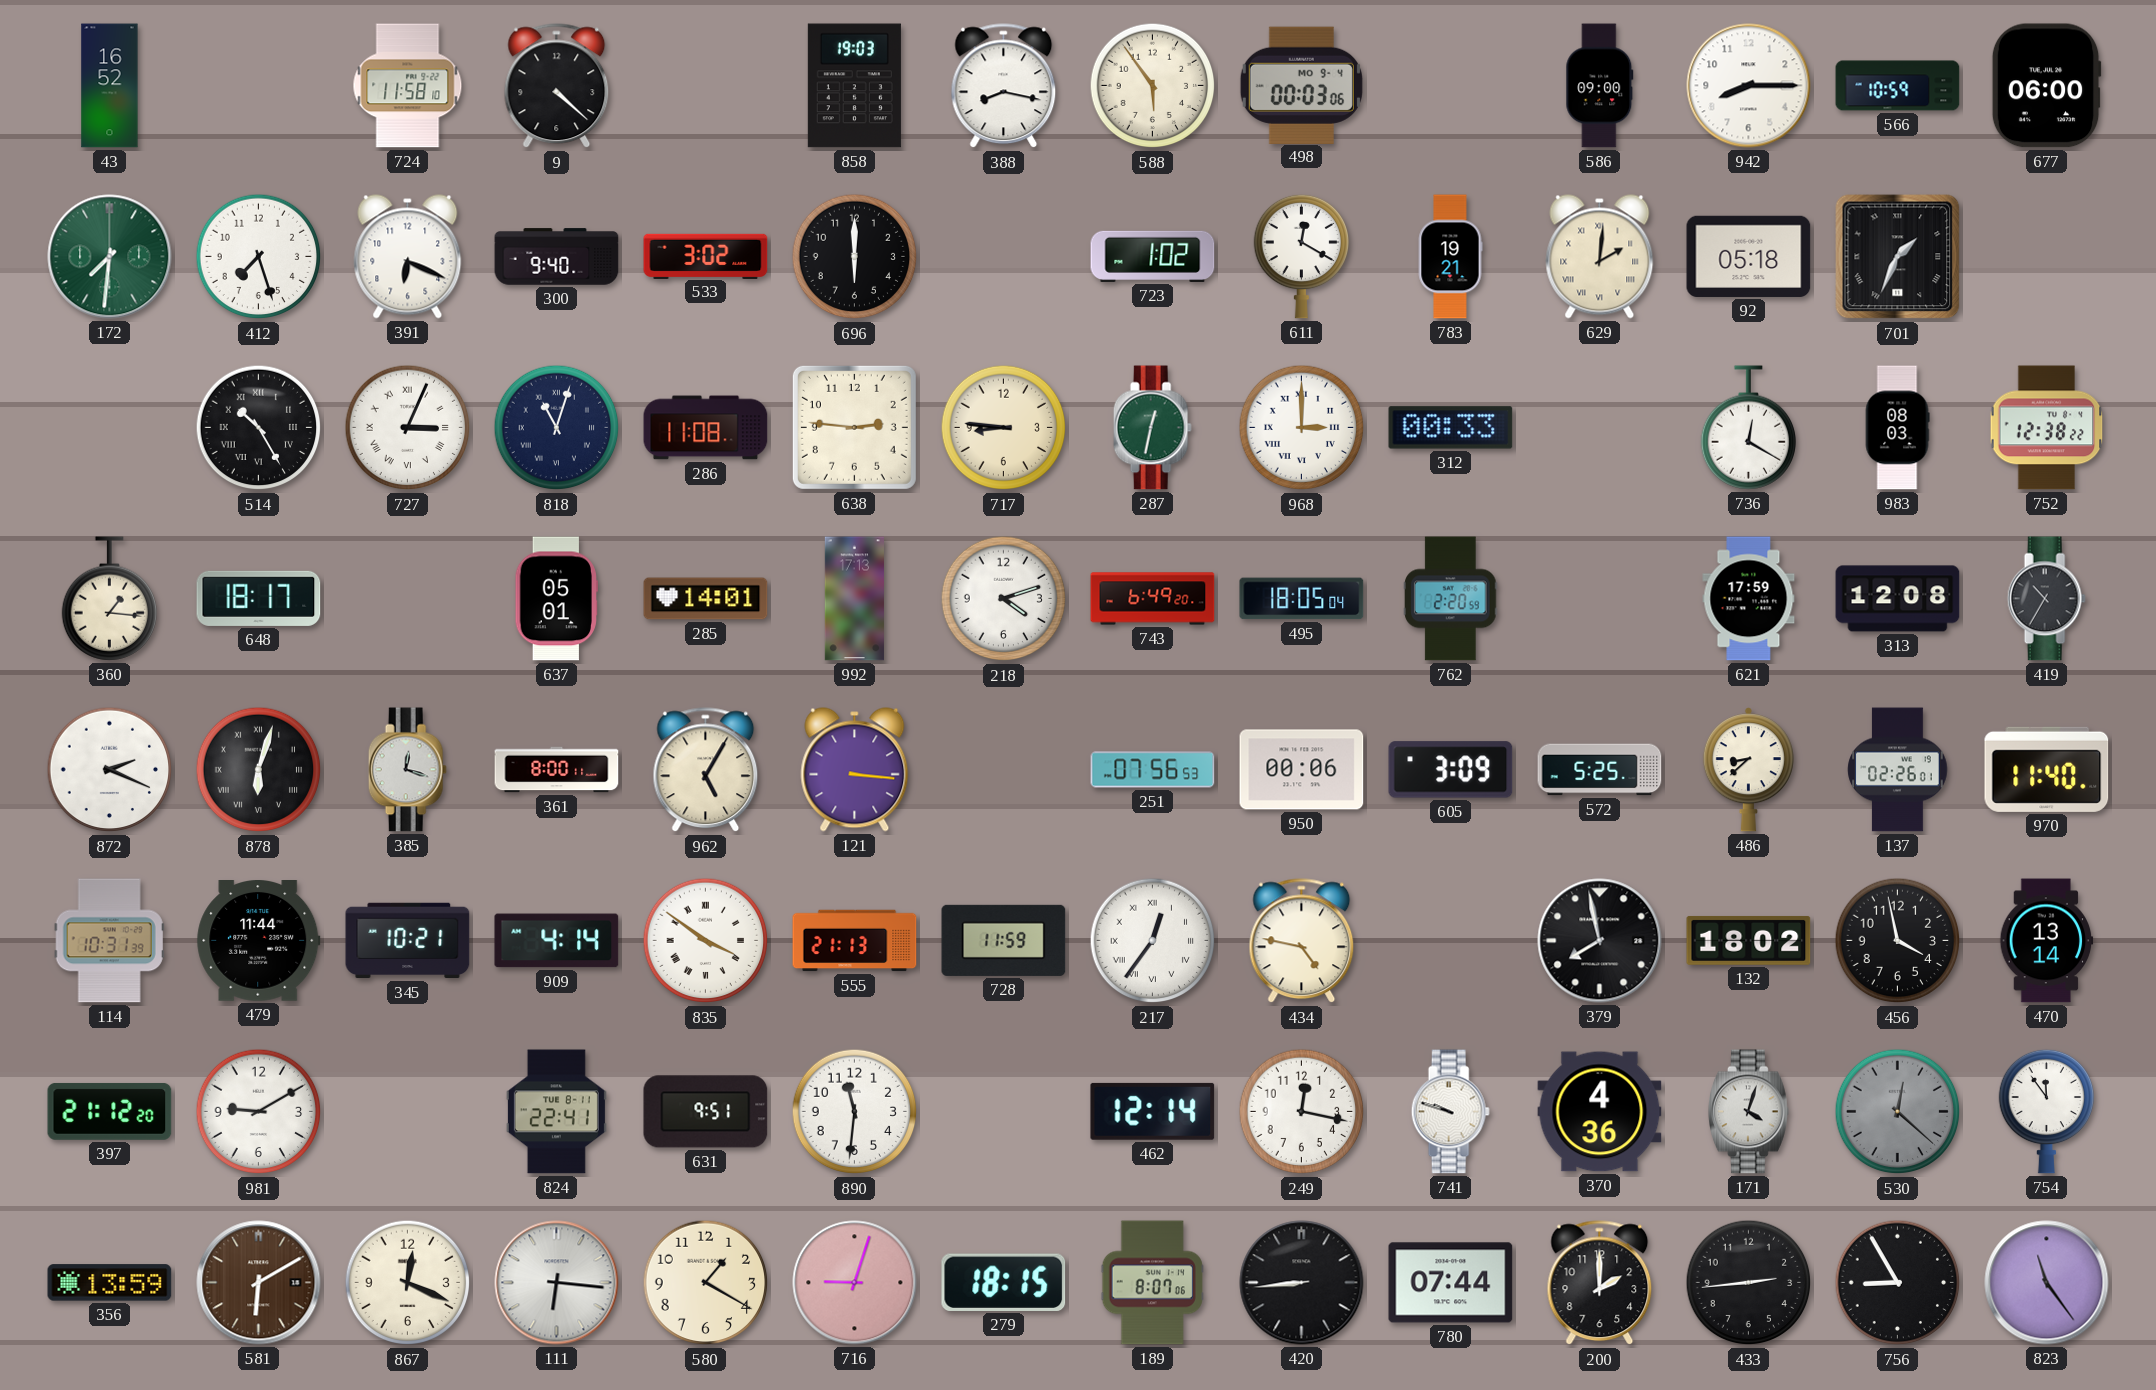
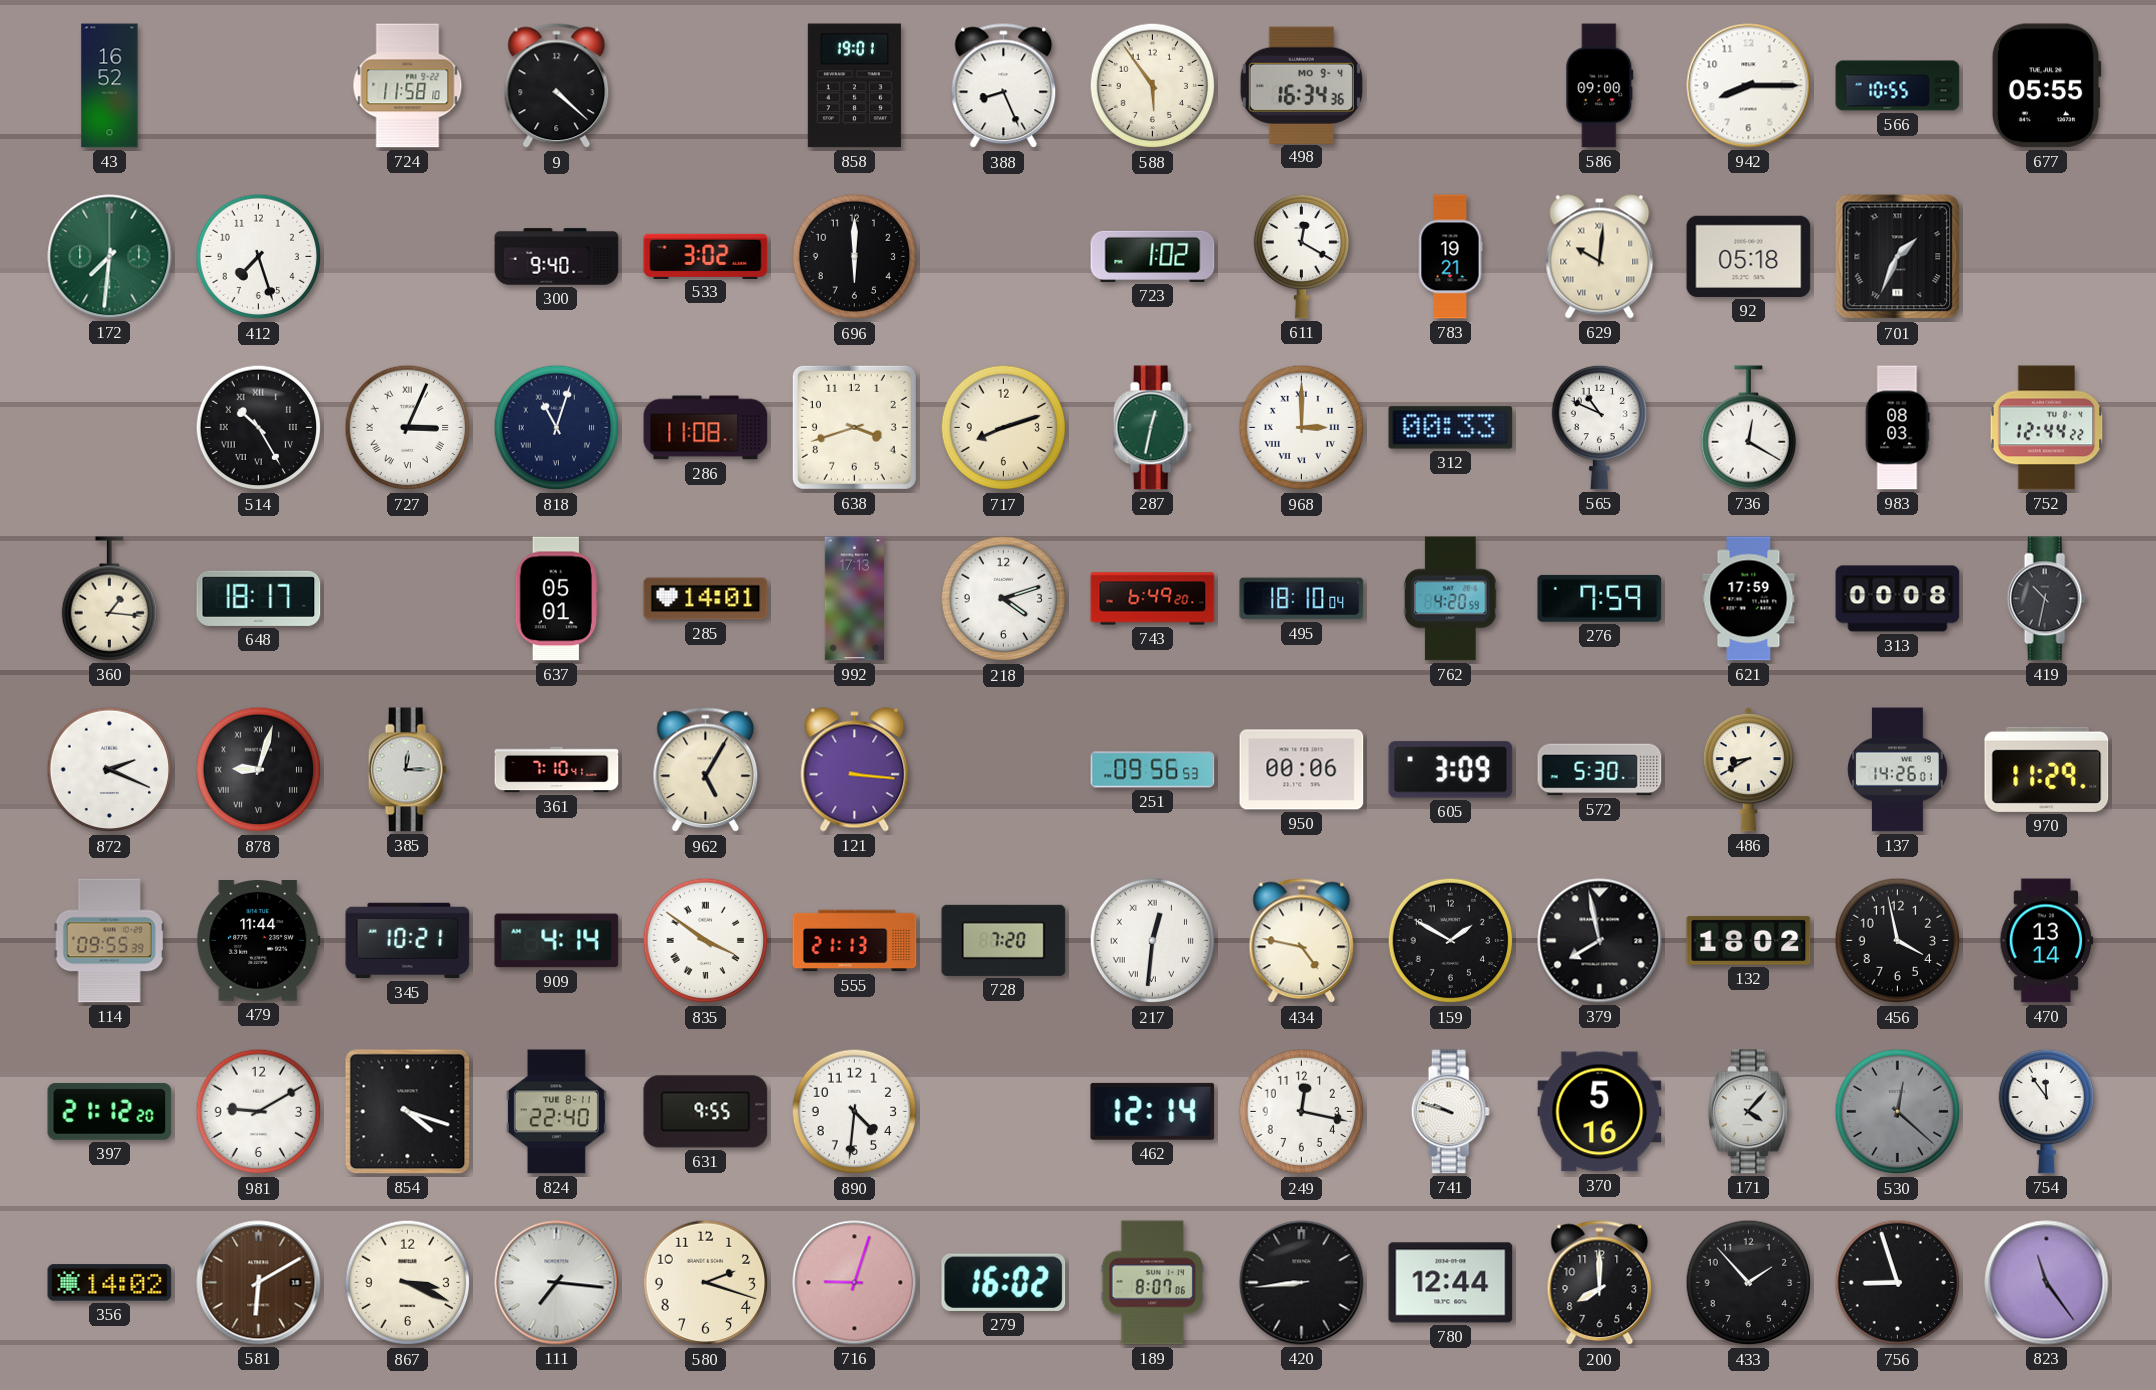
858: 19:03 -> 19:01 (854, 86)
388: 8:17 -> 8:26 (1004, 86)
498: 00:03 -> 16:34 (1301, 85)
566: 10:59 -> 10:55 (1898, 86)
677: 06:00 -> 05:55 (2046, 86)
391: 6:19 -> none (408, 257)
629: 2:01 -> 10:01 (1600, 257)
638: 2:46 -> 3:42 (854, 427)
717: 8:46 -> 8:12 (1004, 428)
565: none -> 10:49 (1599, 427)
752: 12:38 -> 12:44 (2047, 428)
495: 18:05 -> 18:10 (1302, 599)
762: 2:20 -> 4:20 (1450, 599)
276: none -> 7:59 (1600, 598)
313: 12:08 -> 00:08 (1898, 599)
419: 10:35 -> 10:32 (2046, 599)
878: 6:03 -> 9:03 (259, 770)
385: 12:18 -> 12:15 (407, 770)
361: 8:00 -> 7:10 (557, 770)
251: 07:56 -> 09:56 (1153, 770)
572: 5:25 -> 5:30 (1600, 770)
486: 8:38 -> 8:40 (1748, 770)
137: 02:26 -> 14:26 (1898, 770)
970: 11:40 -> 11:29 (2047, 769)
114: 10:31 -> 09:55 (109, 941)
728: 11:59 -> 7:20 (1004, 940)
217: 12:36 -> 12:31 (1153, 941)
159: none -> 1:50 (1451, 941)
854: none -> 4:18 (408, 1112)
824: 22:41 -> 22:40 (556, 1112)
631: 9:51 -> 9:55 (706, 1112)
890: 11:31 -> 4:31 (855, 1112)
370: 4:36 -> 5:16 (1600, 1112)
171: 4:03 -> 4:07 (1749, 1112)
356: 13:59 -> 14:02 (110, 1283)
867: 12:19 -> 3:19 (408, 1283)
111: 6:16 -> 7:16 (557, 1283)
580: 1:20 -> 2:18 (706, 1283)
279: 18:15 -> 16:02 (1004, 1282)
780: 07:44 -> 12:44 (1451, 1283)
200: 2:00 -> 8:00 (1600, 1283)
433: 2:44 -> 1:53 (1749, 1283)
756: 8:55 -> 8:57 (1898, 1283)
